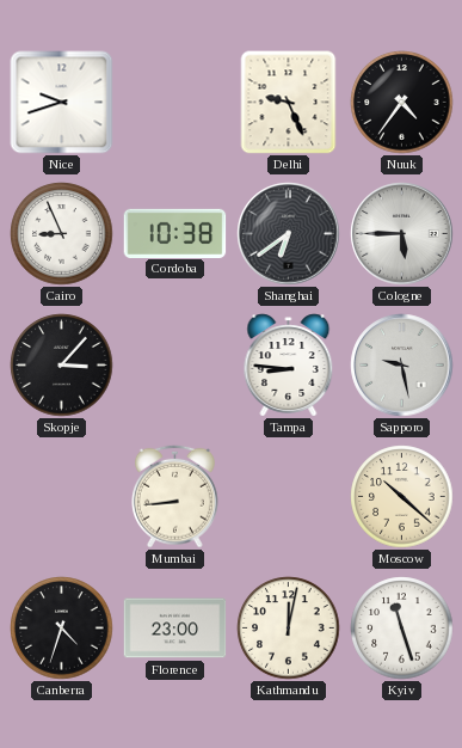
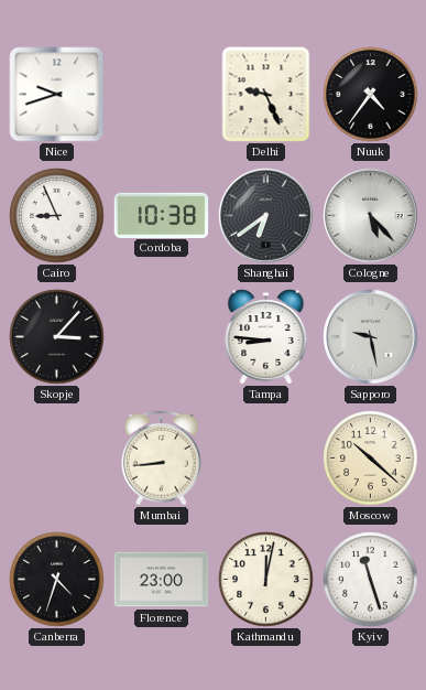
Cologne: 5:45 -> 5:23 (371, 216)
